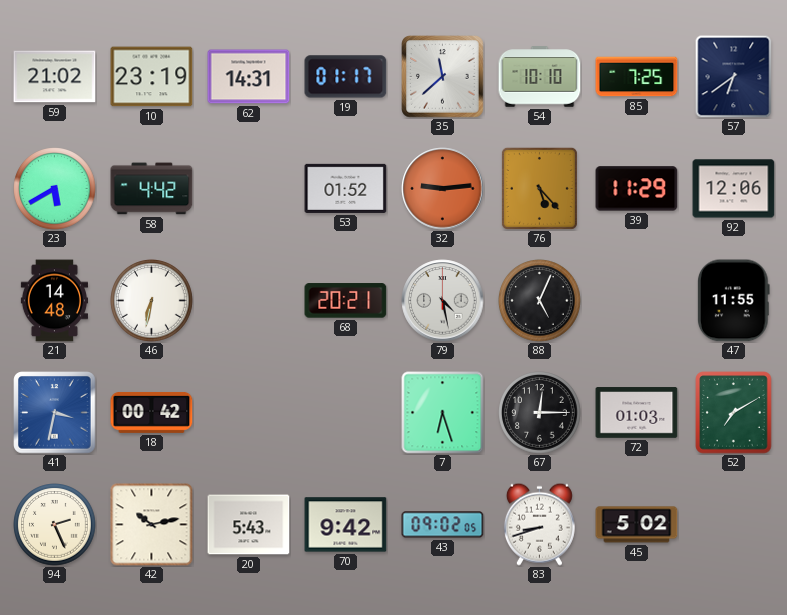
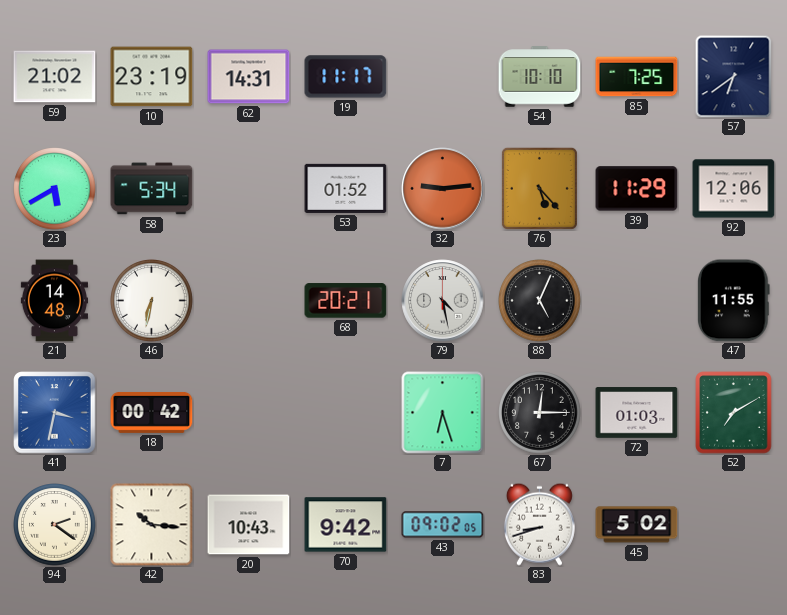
19: 01:17 -> 11:17 (346, 77)
35: 11:38 -> none (443, 77)
58: 4:42 -> 5:34 (152, 189)
94: 2:26 -> 2:21 (55, 525)
42: 10:13 -> 10:16 (152, 525)
20: 5:43 -> 10:43 (249, 525)
